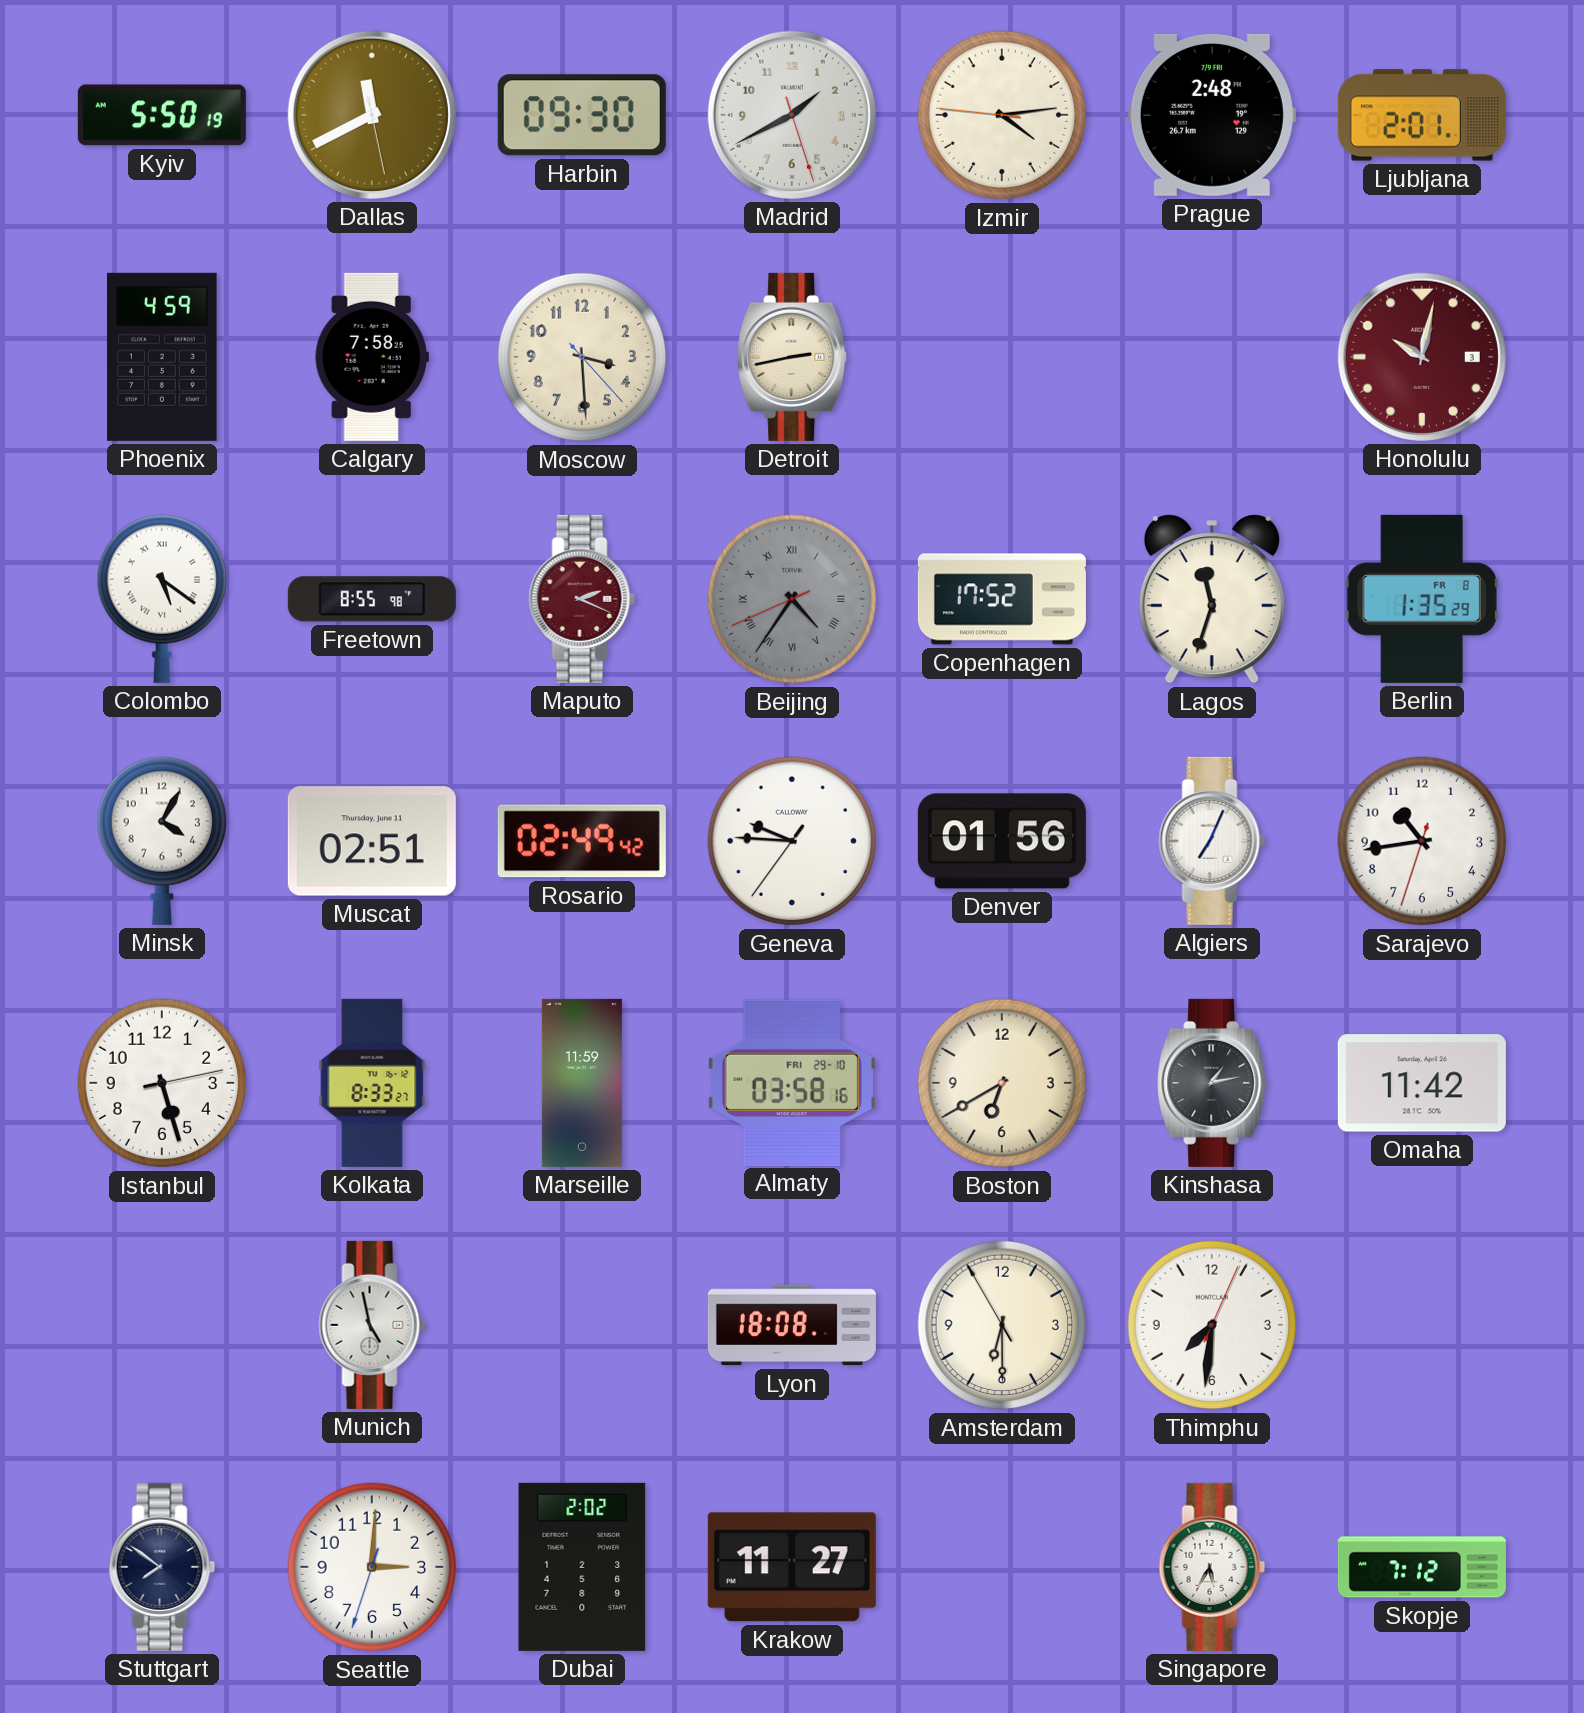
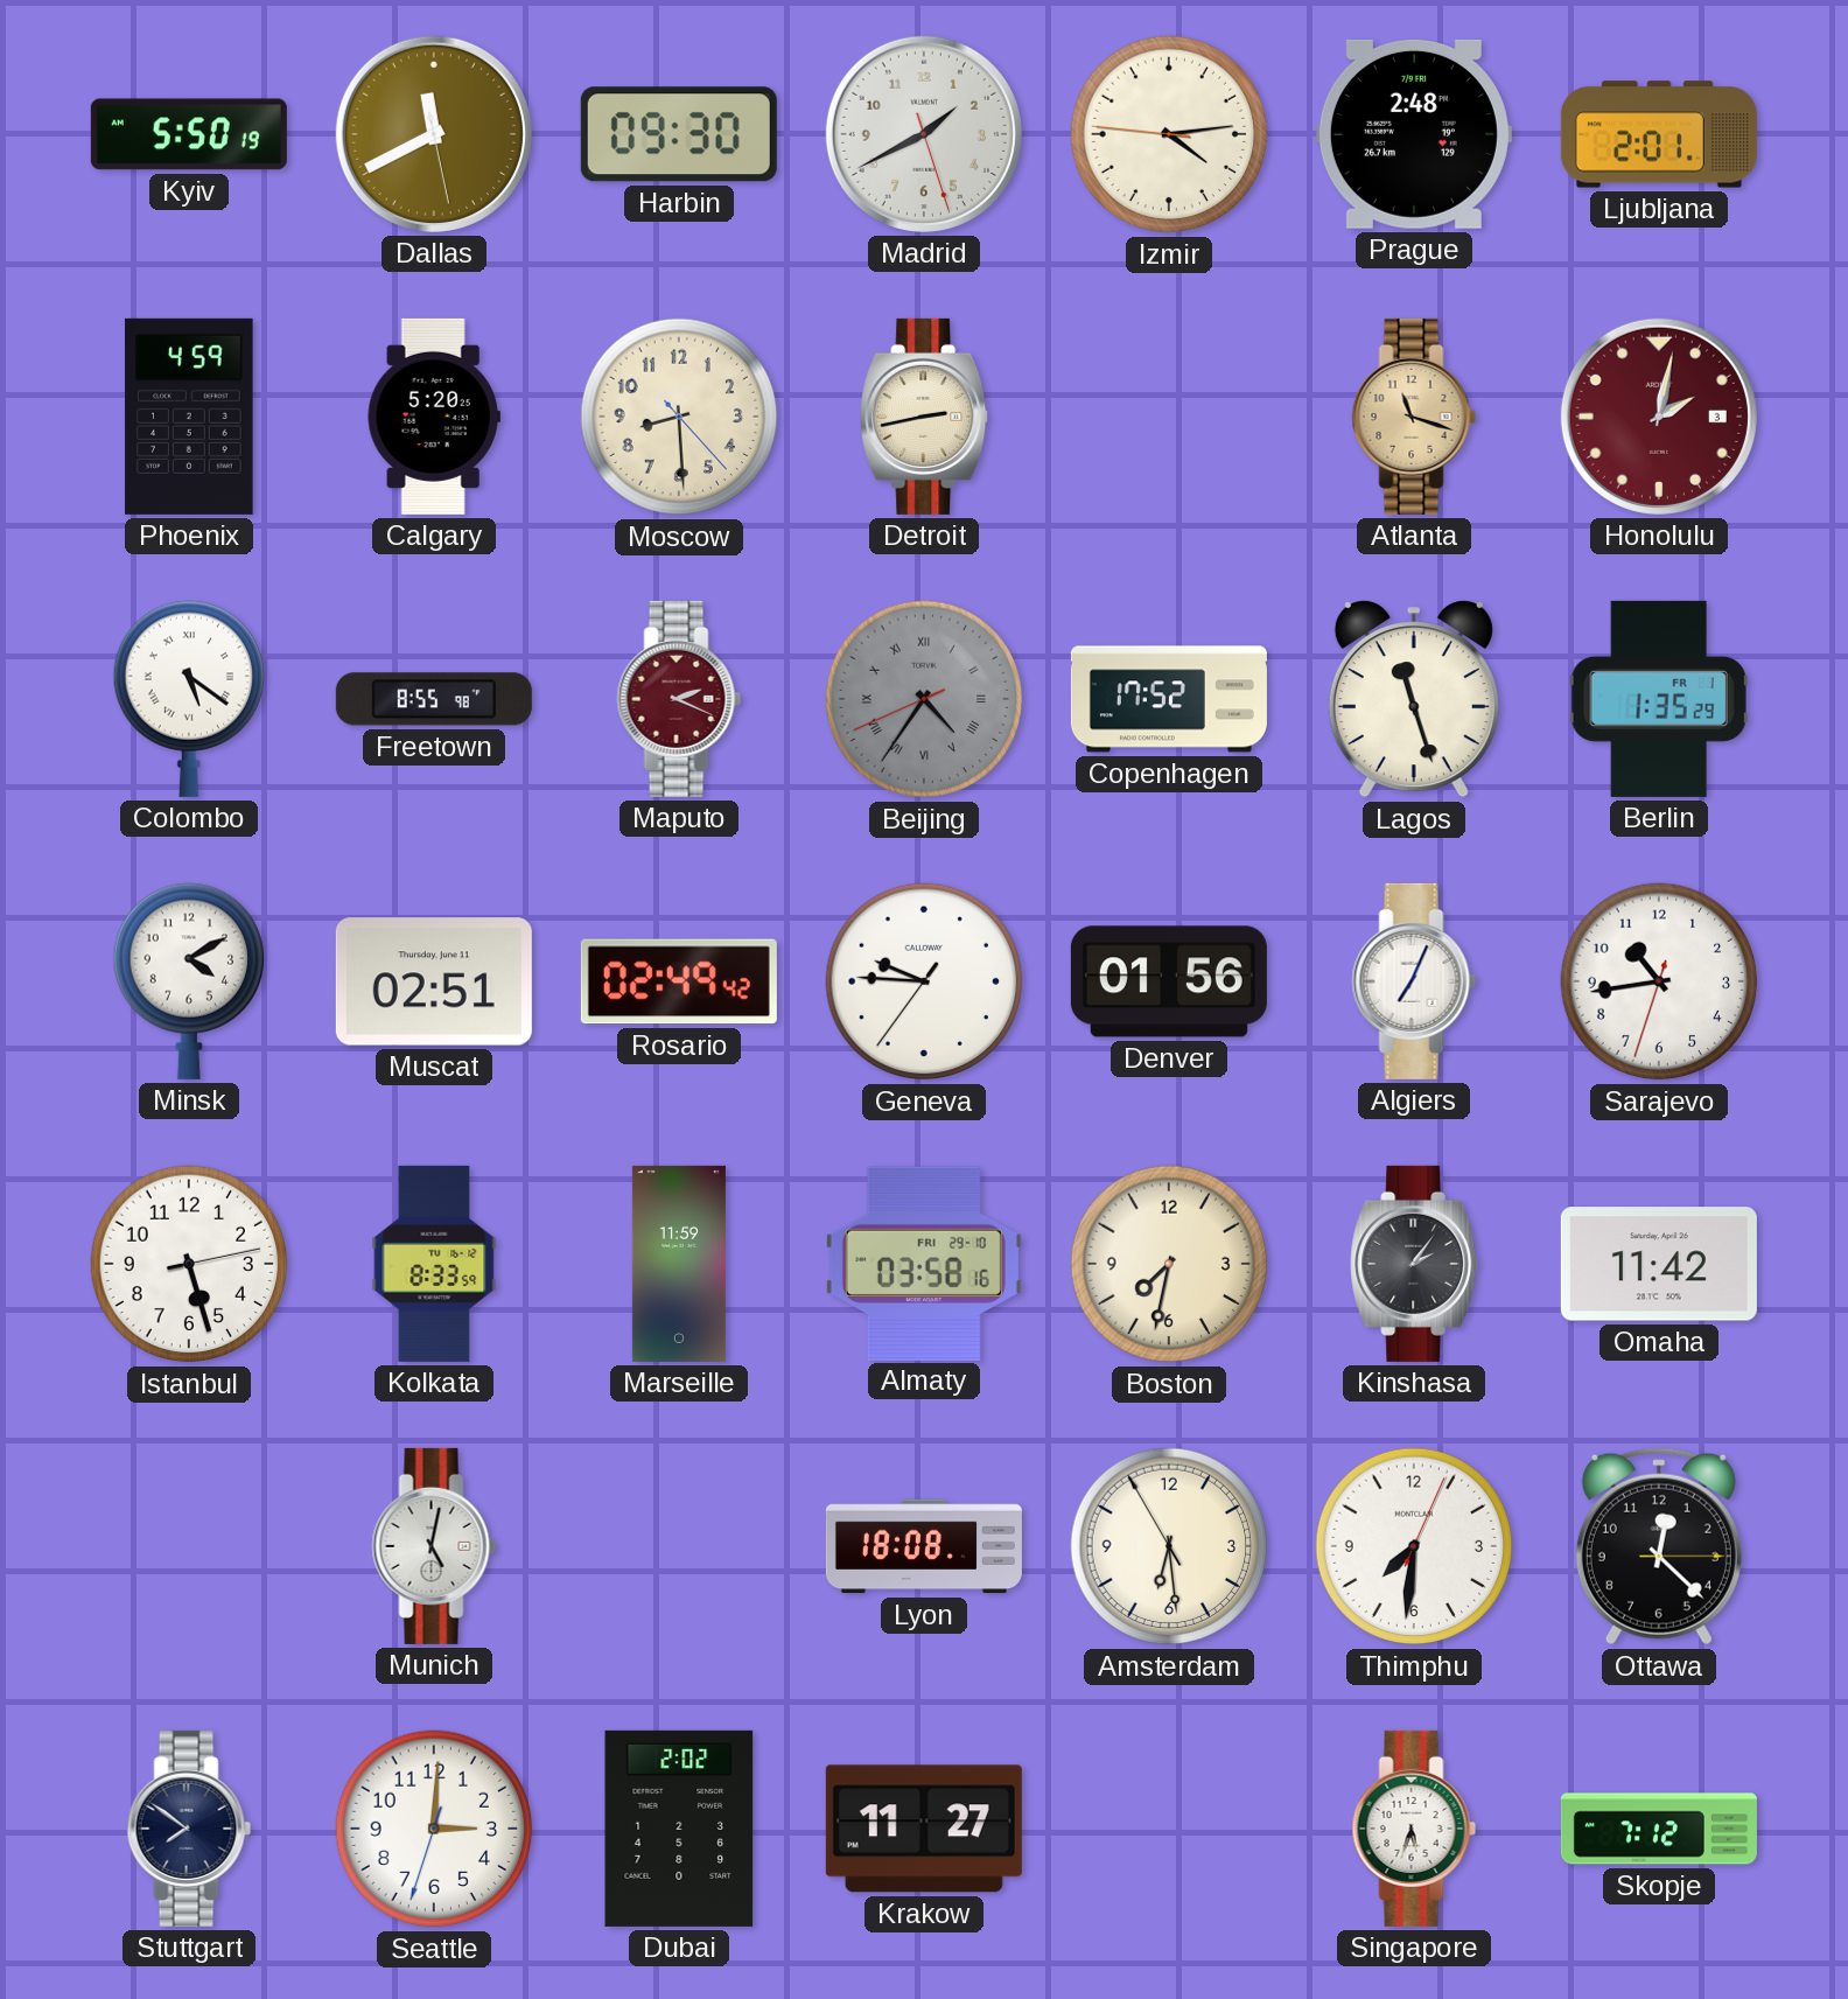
Calgary: 7:58 -> 5:20 (434, 417)
Moscow: 3:29 -> 8:29 (679, 417)
Atlanta: none -> 11:18 (1414, 417)
Honolulu: 10:02 -> 2:02 (1659, 417)
Lagos: 11:33 -> 11:27 (1414, 699)
Berlin date: FR 8 -> FR 1 (1659, 699)
Minsk: 4:05 -> 4:10 (188, 981)
Kolkata: 8:33:27 -> 8:33:59 (434, 1264)
Boston: 6:40 -> 7:32 (1169, 1264)
Kinshasa: 1:13 -> 2:06 (1415, 1264)
Munich: 4:58 -> 5:02 (434, 1546)
Amsterdam: 6:29 -> 6:28 (1169, 1546)
Ottawa: none -> 12:22 (1659, 1546)
Singapore: 5:35 -> 5:33 (1414, 1829)
